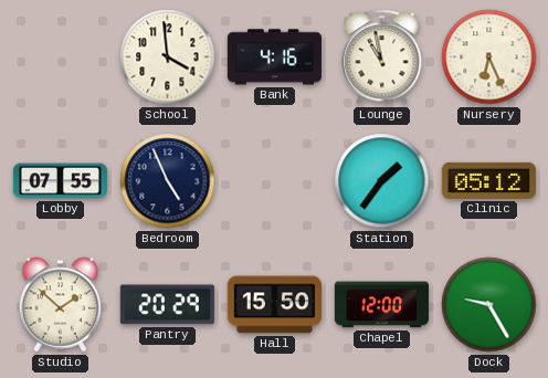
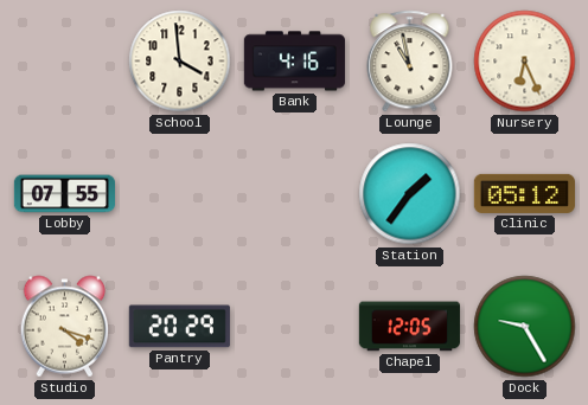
Bedroom: 4:56 -> none (168, 181)
Studio: 1:52 -> 4:18 (65, 327)
Hall: 15:50 -> none (274, 305)
Chapel: 12:00 -> 12:05 (409, 327)
